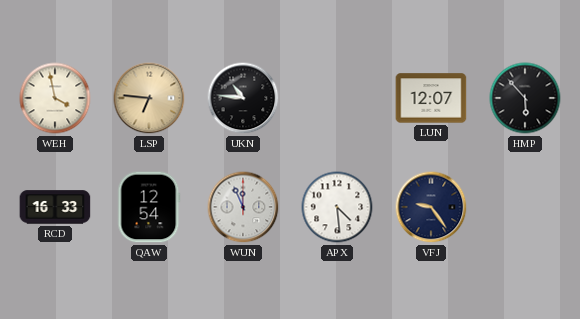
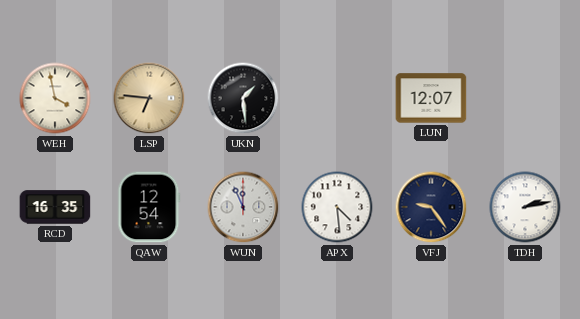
UKN: 10:46 -> 1:29 (243, 98)
HMP: 5:53 -> none (525, 98)
RCD: 16:33 -> 16:35 (55, 207)
TDH: none -> 2:13 (525, 207)
